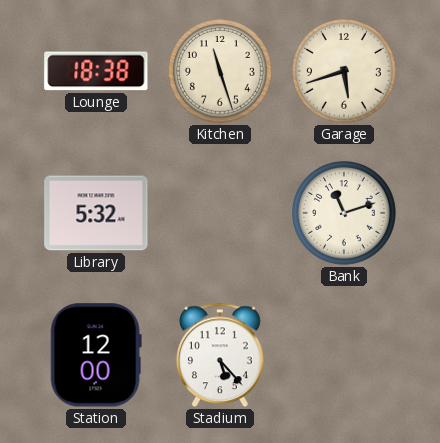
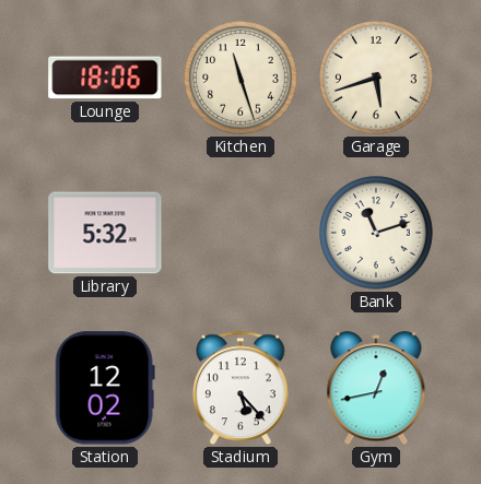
Lounge: 18:38 -> 18:06 (105, 78)
Station: 12:00 -> 12:02 (105, 388)
Gym: none -> 12:43 (376, 389)
